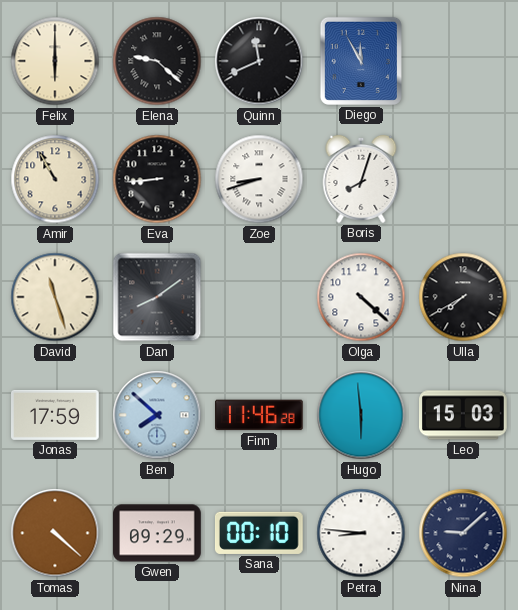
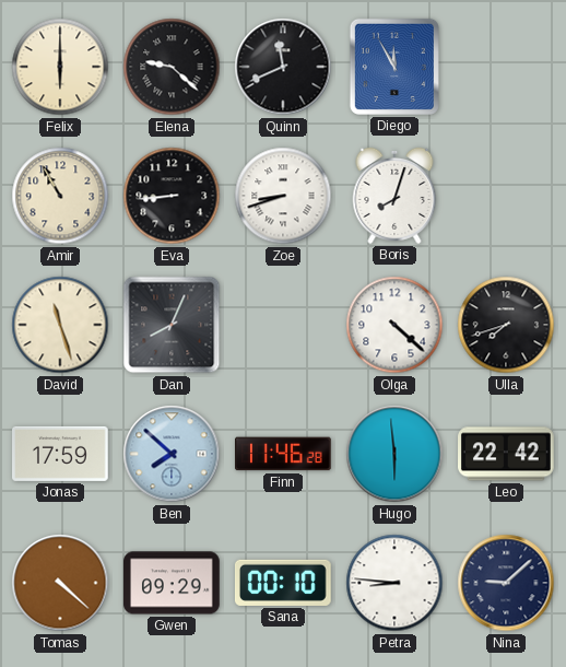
Dan: 8:09 -> 8:04 (172, 325)
Ulla: 7:40 -> 7:42 (506, 325)
Leo: 15:03 -> 22:42 (507, 454)
